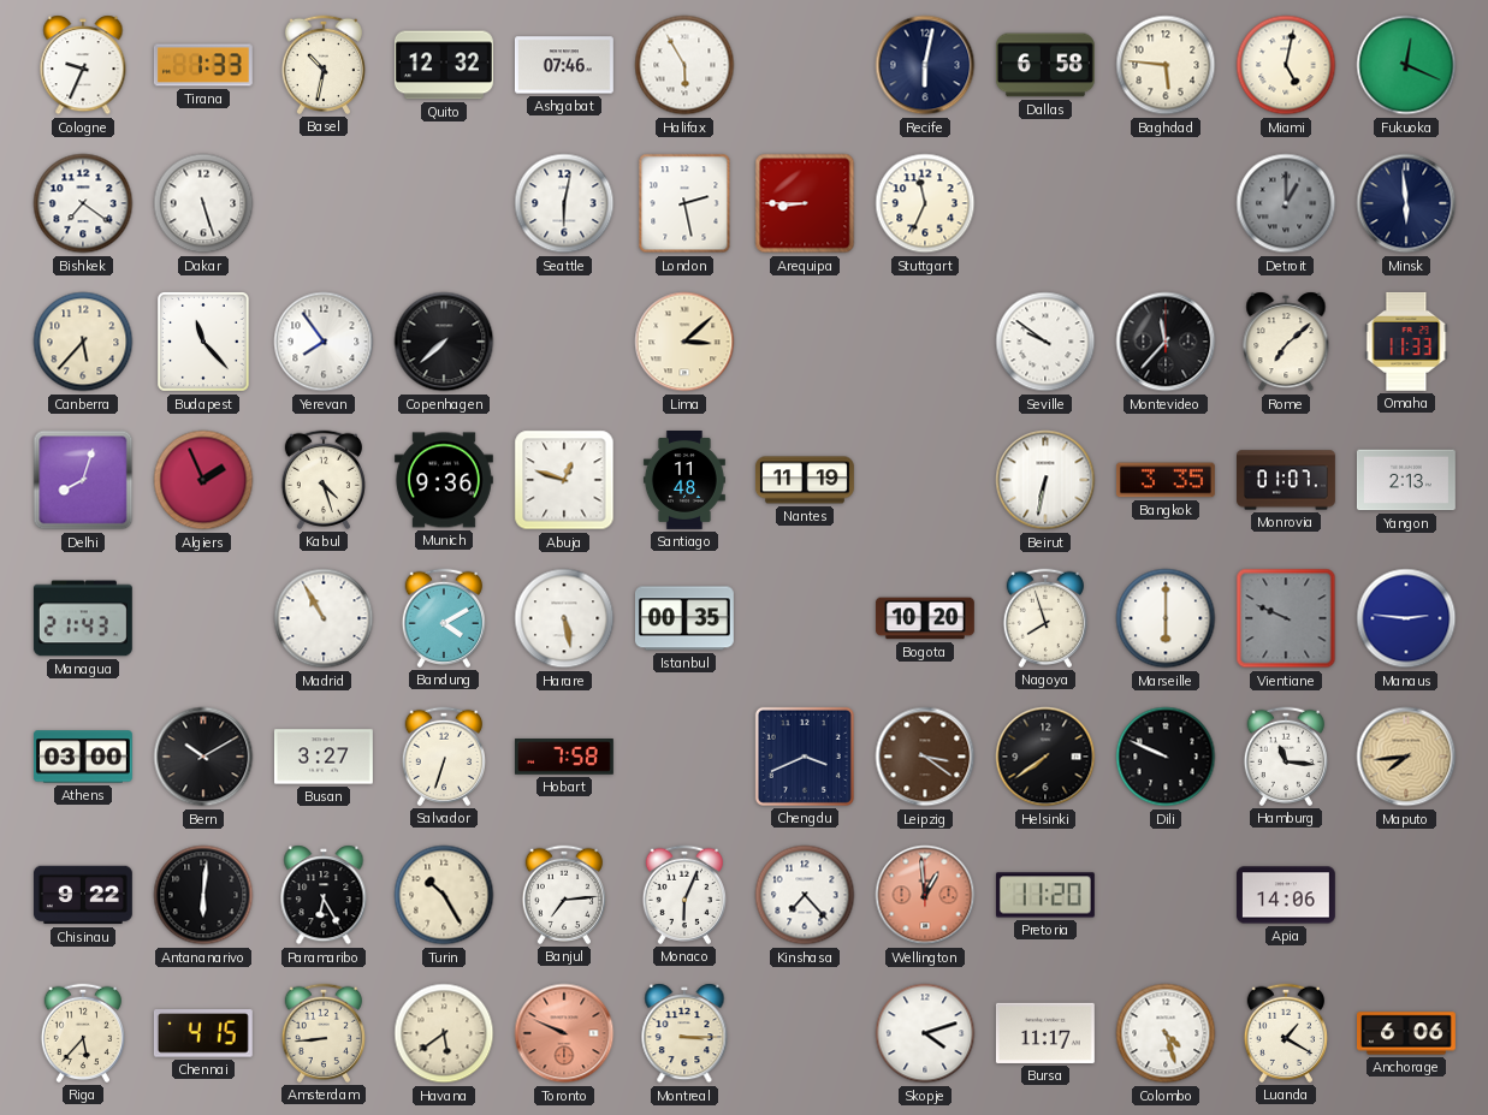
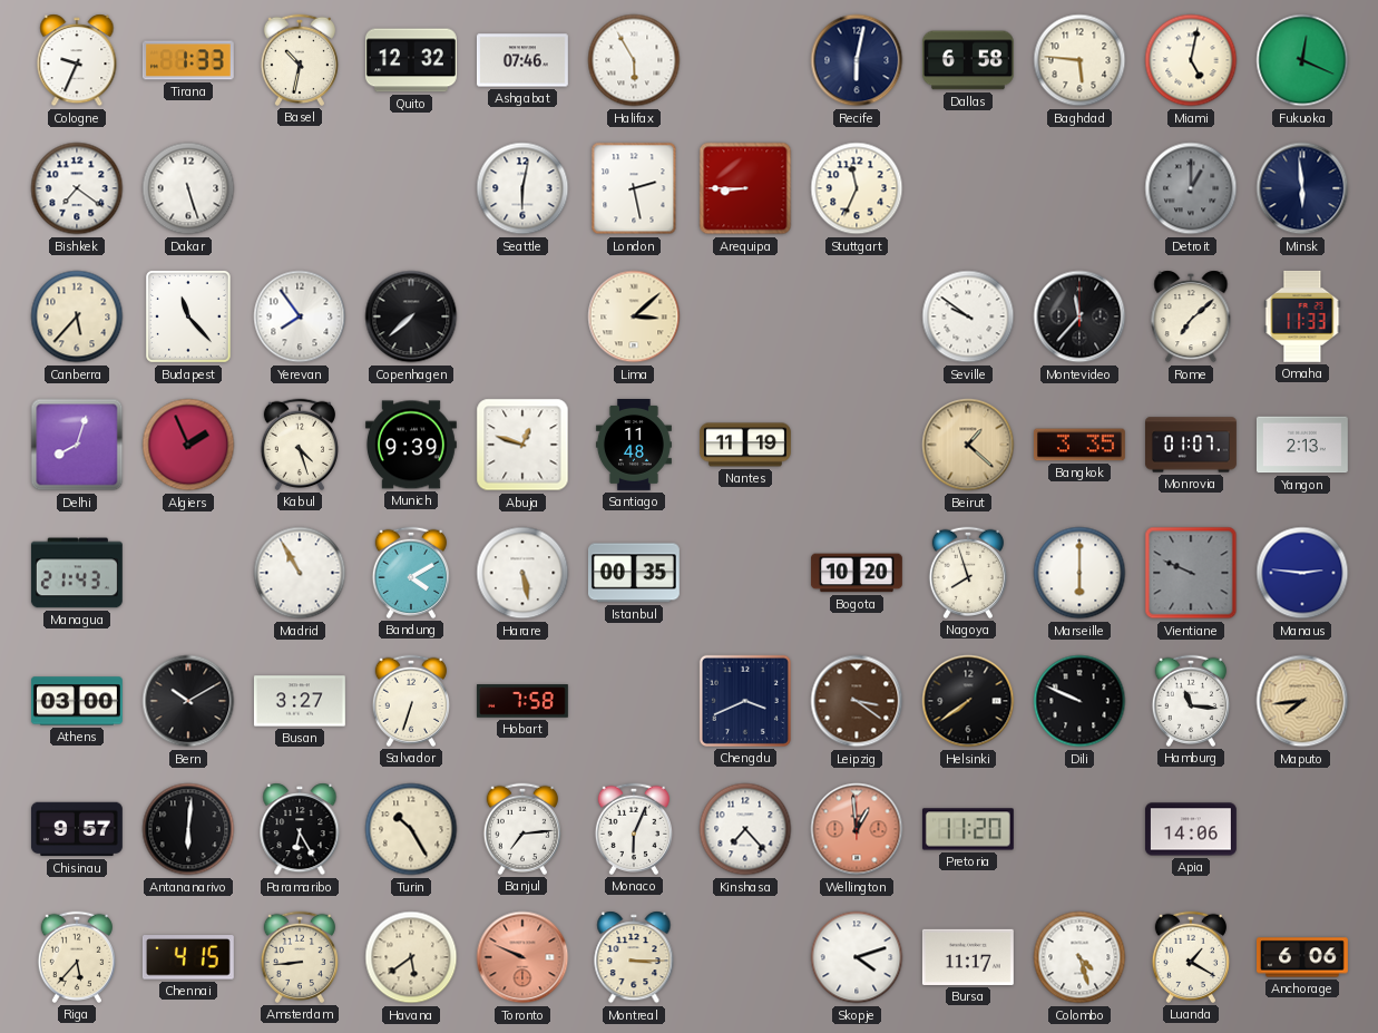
Munich: 9:36 -> 9:39 (411, 445)
Beirut: 6:32 -> 1:22 (968, 445)
Beirut dial: white -> champagne (968, 445)
Chisinau: 9:22 -> 9:57 (77, 829)
